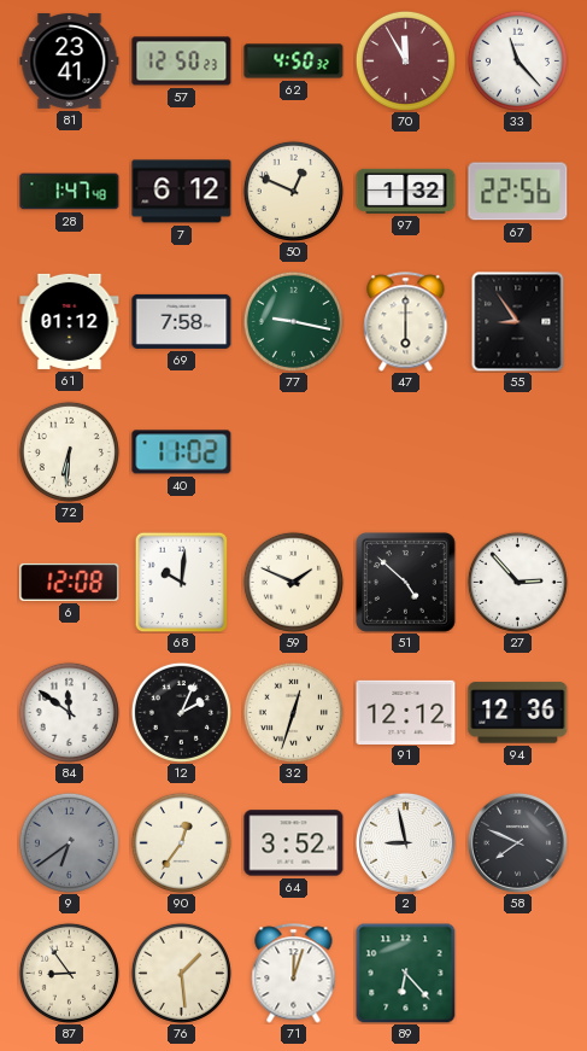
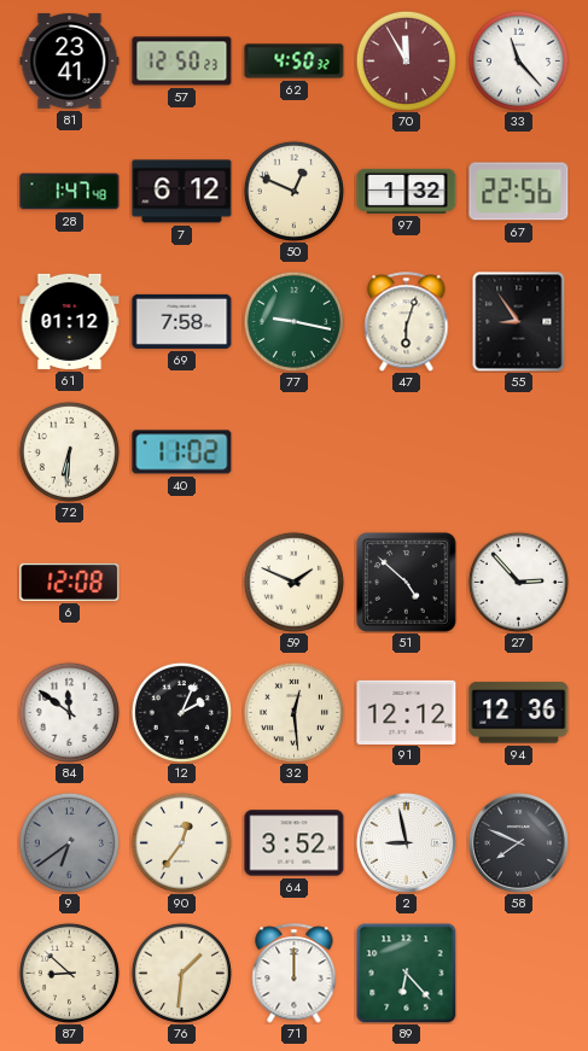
47: 6:00 -> 6:03 (407, 322)
68: 10:01 -> none (182, 582)
32: 12:33 -> 12:29 (293, 712)
87: 8:54 -> 8:52 (69, 973)
76: 1:29 -> 1:31 (181, 973)
71: 12:03 -> 12:00 (295, 974)
